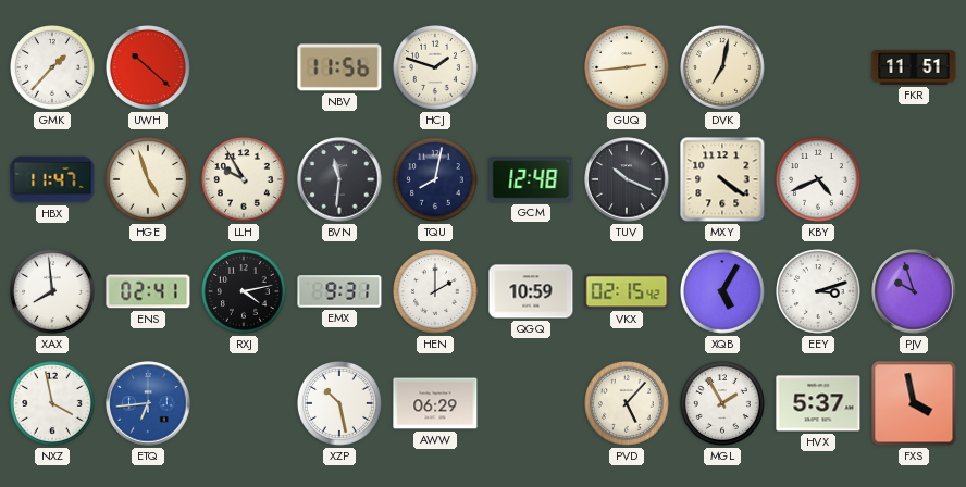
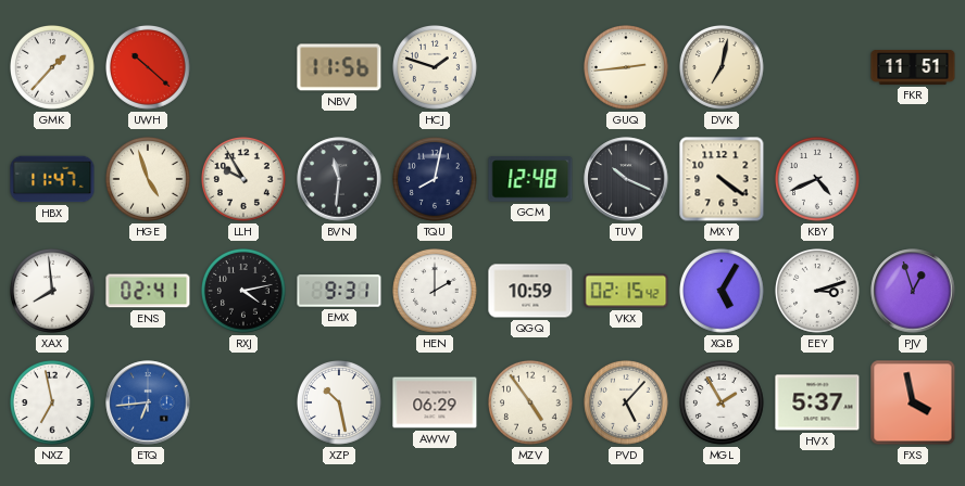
PJV: 9:57 -> 12:57 (913, 291)
NXZ: 3:58 -> 6:58 (53, 404)
MZV: none -> 4:54 (531, 404)
